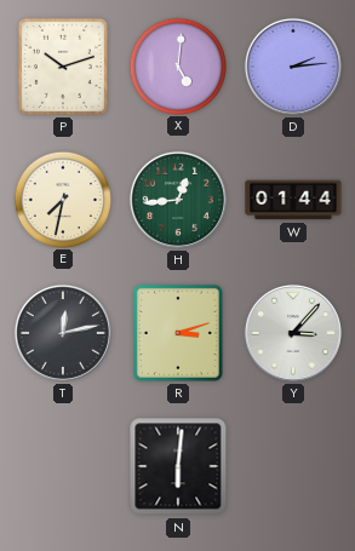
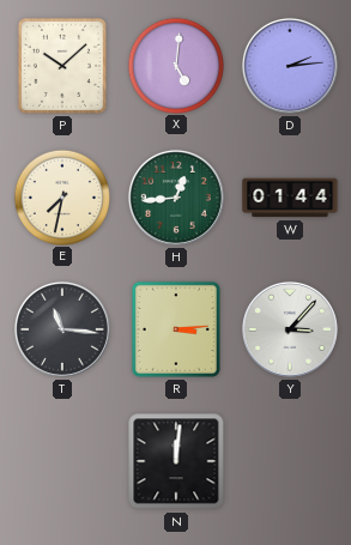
P: 10:12 -> 10:08 (62, 66)
T: 12:13 -> 11:16 (62, 329)
R: 3:12 -> 3:14 (176, 329)
N: 6:01 -> 12:01 (176, 461)
